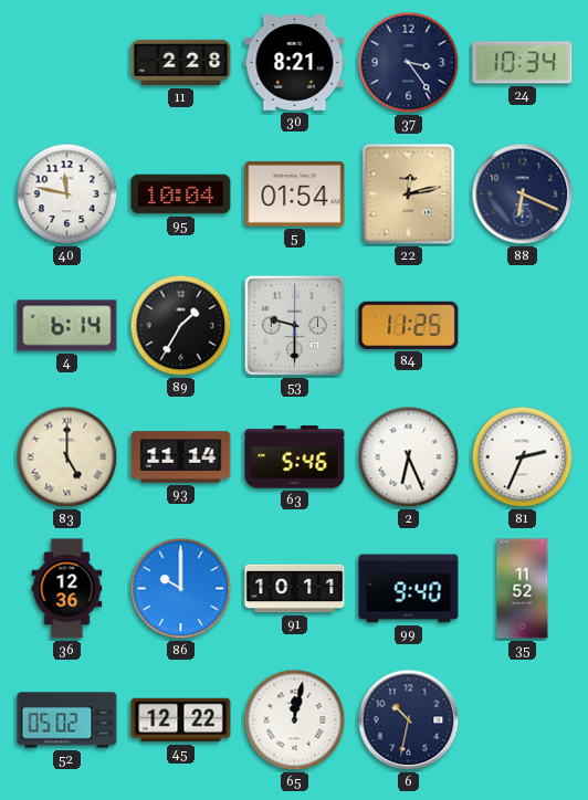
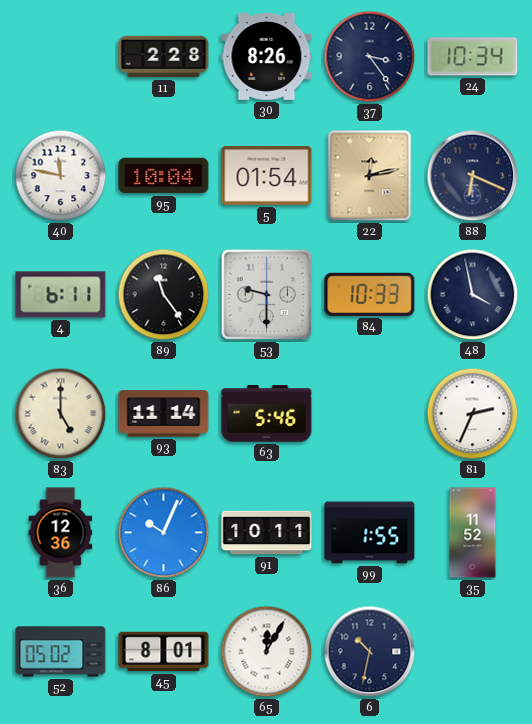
30: 8:21 -> 8:26 (267, 57)
4: 6:14 -> 6:11 (61, 295)
89: 1:35 -> 11:24 (164, 295)
84: 11:25 -> 10:33 (370, 294)
48: none -> 3:58 (473, 295)
2: 6:26 -> none (409, 457)
86: 10:00 -> 10:04 (164, 533)
99: 9:40 -> 1:55 (370, 533)
45: 12:22 -> 8:01 (164, 652)
65: 12:02 -> 12:05 (267, 652)
